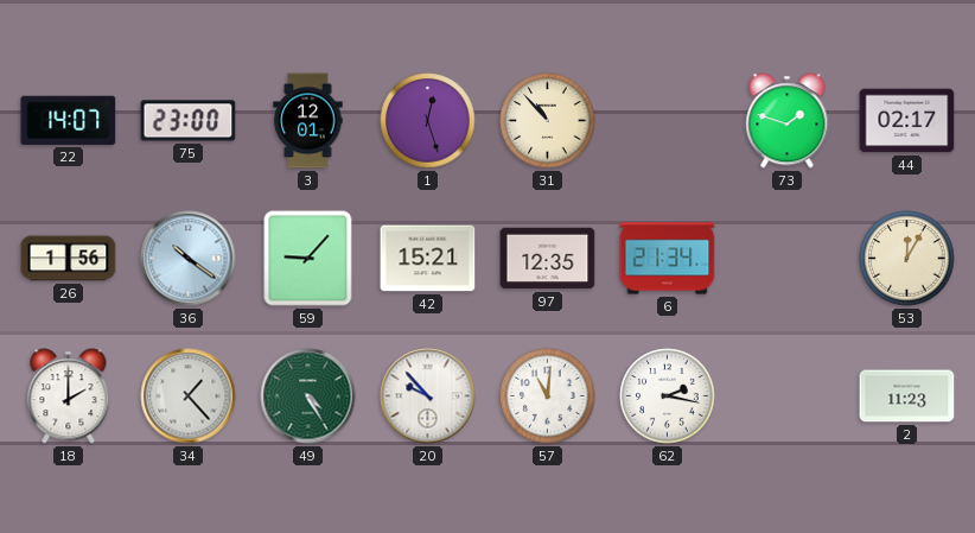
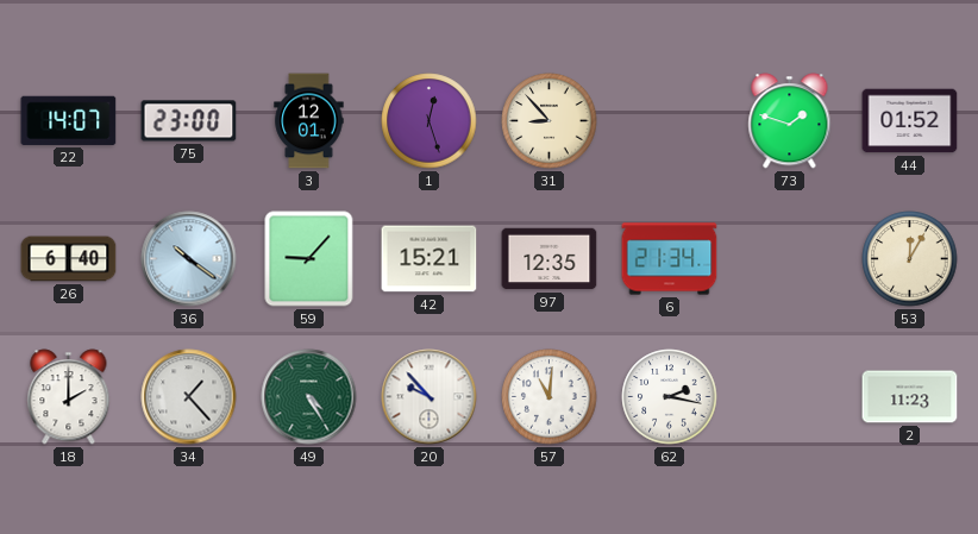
31: 10:53 -> 8:53 (550, 121)
44: 02:17 -> 01:52 (910, 121)
26: 1:56 -> 6:40 (69, 259)
